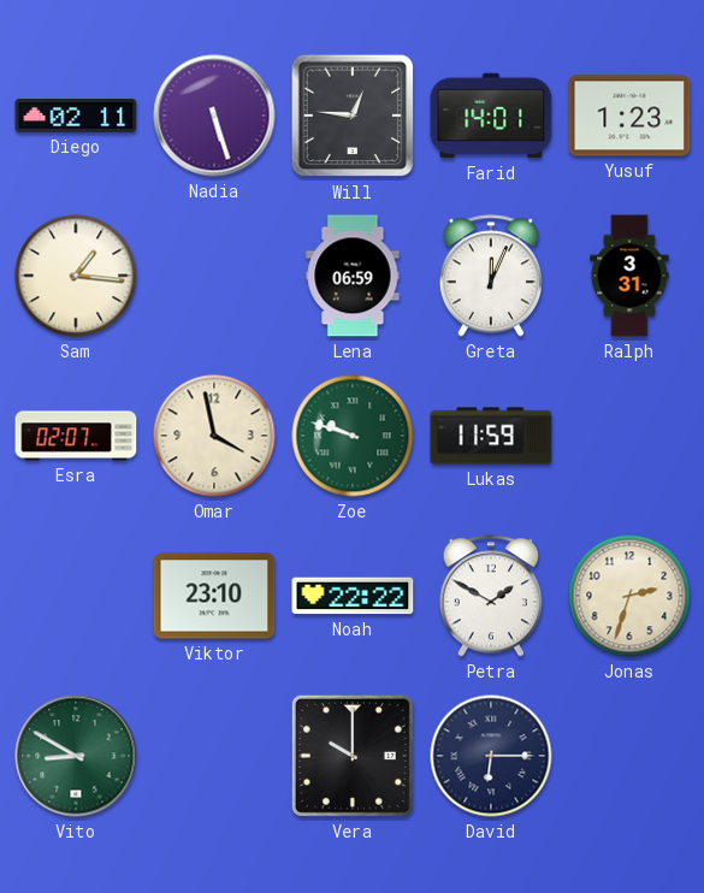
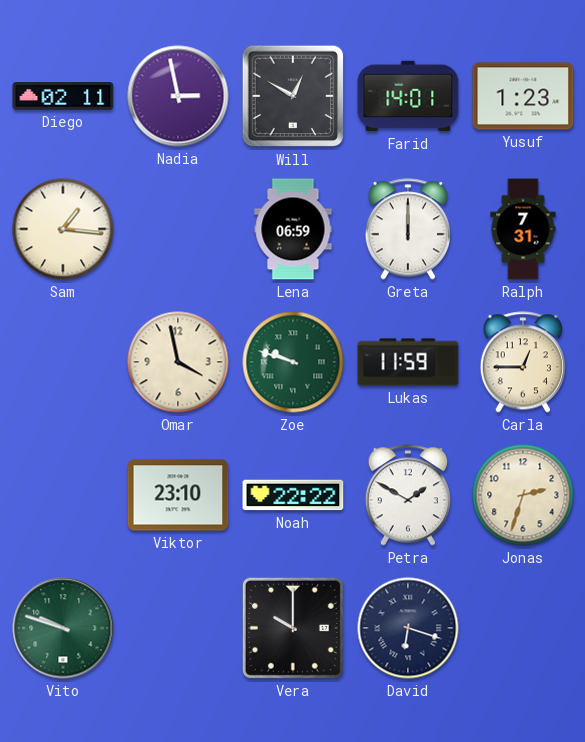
Nadia: 5:27 -> 2:58 (178, 96)
Will: 12:46 -> 12:50 (293, 96)
Greta: 12:04 -> 12:00 (408, 229)
Ralph: 3:31 -> 7:31 (523, 229)
Esra: 02:07 -> none (76, 436)
Carla: none -> 12:45 (523, 362)
Vito: 8:50 -> 9:48 (63, 628)
David: 6:15 -> 6:18 (408, 628)
